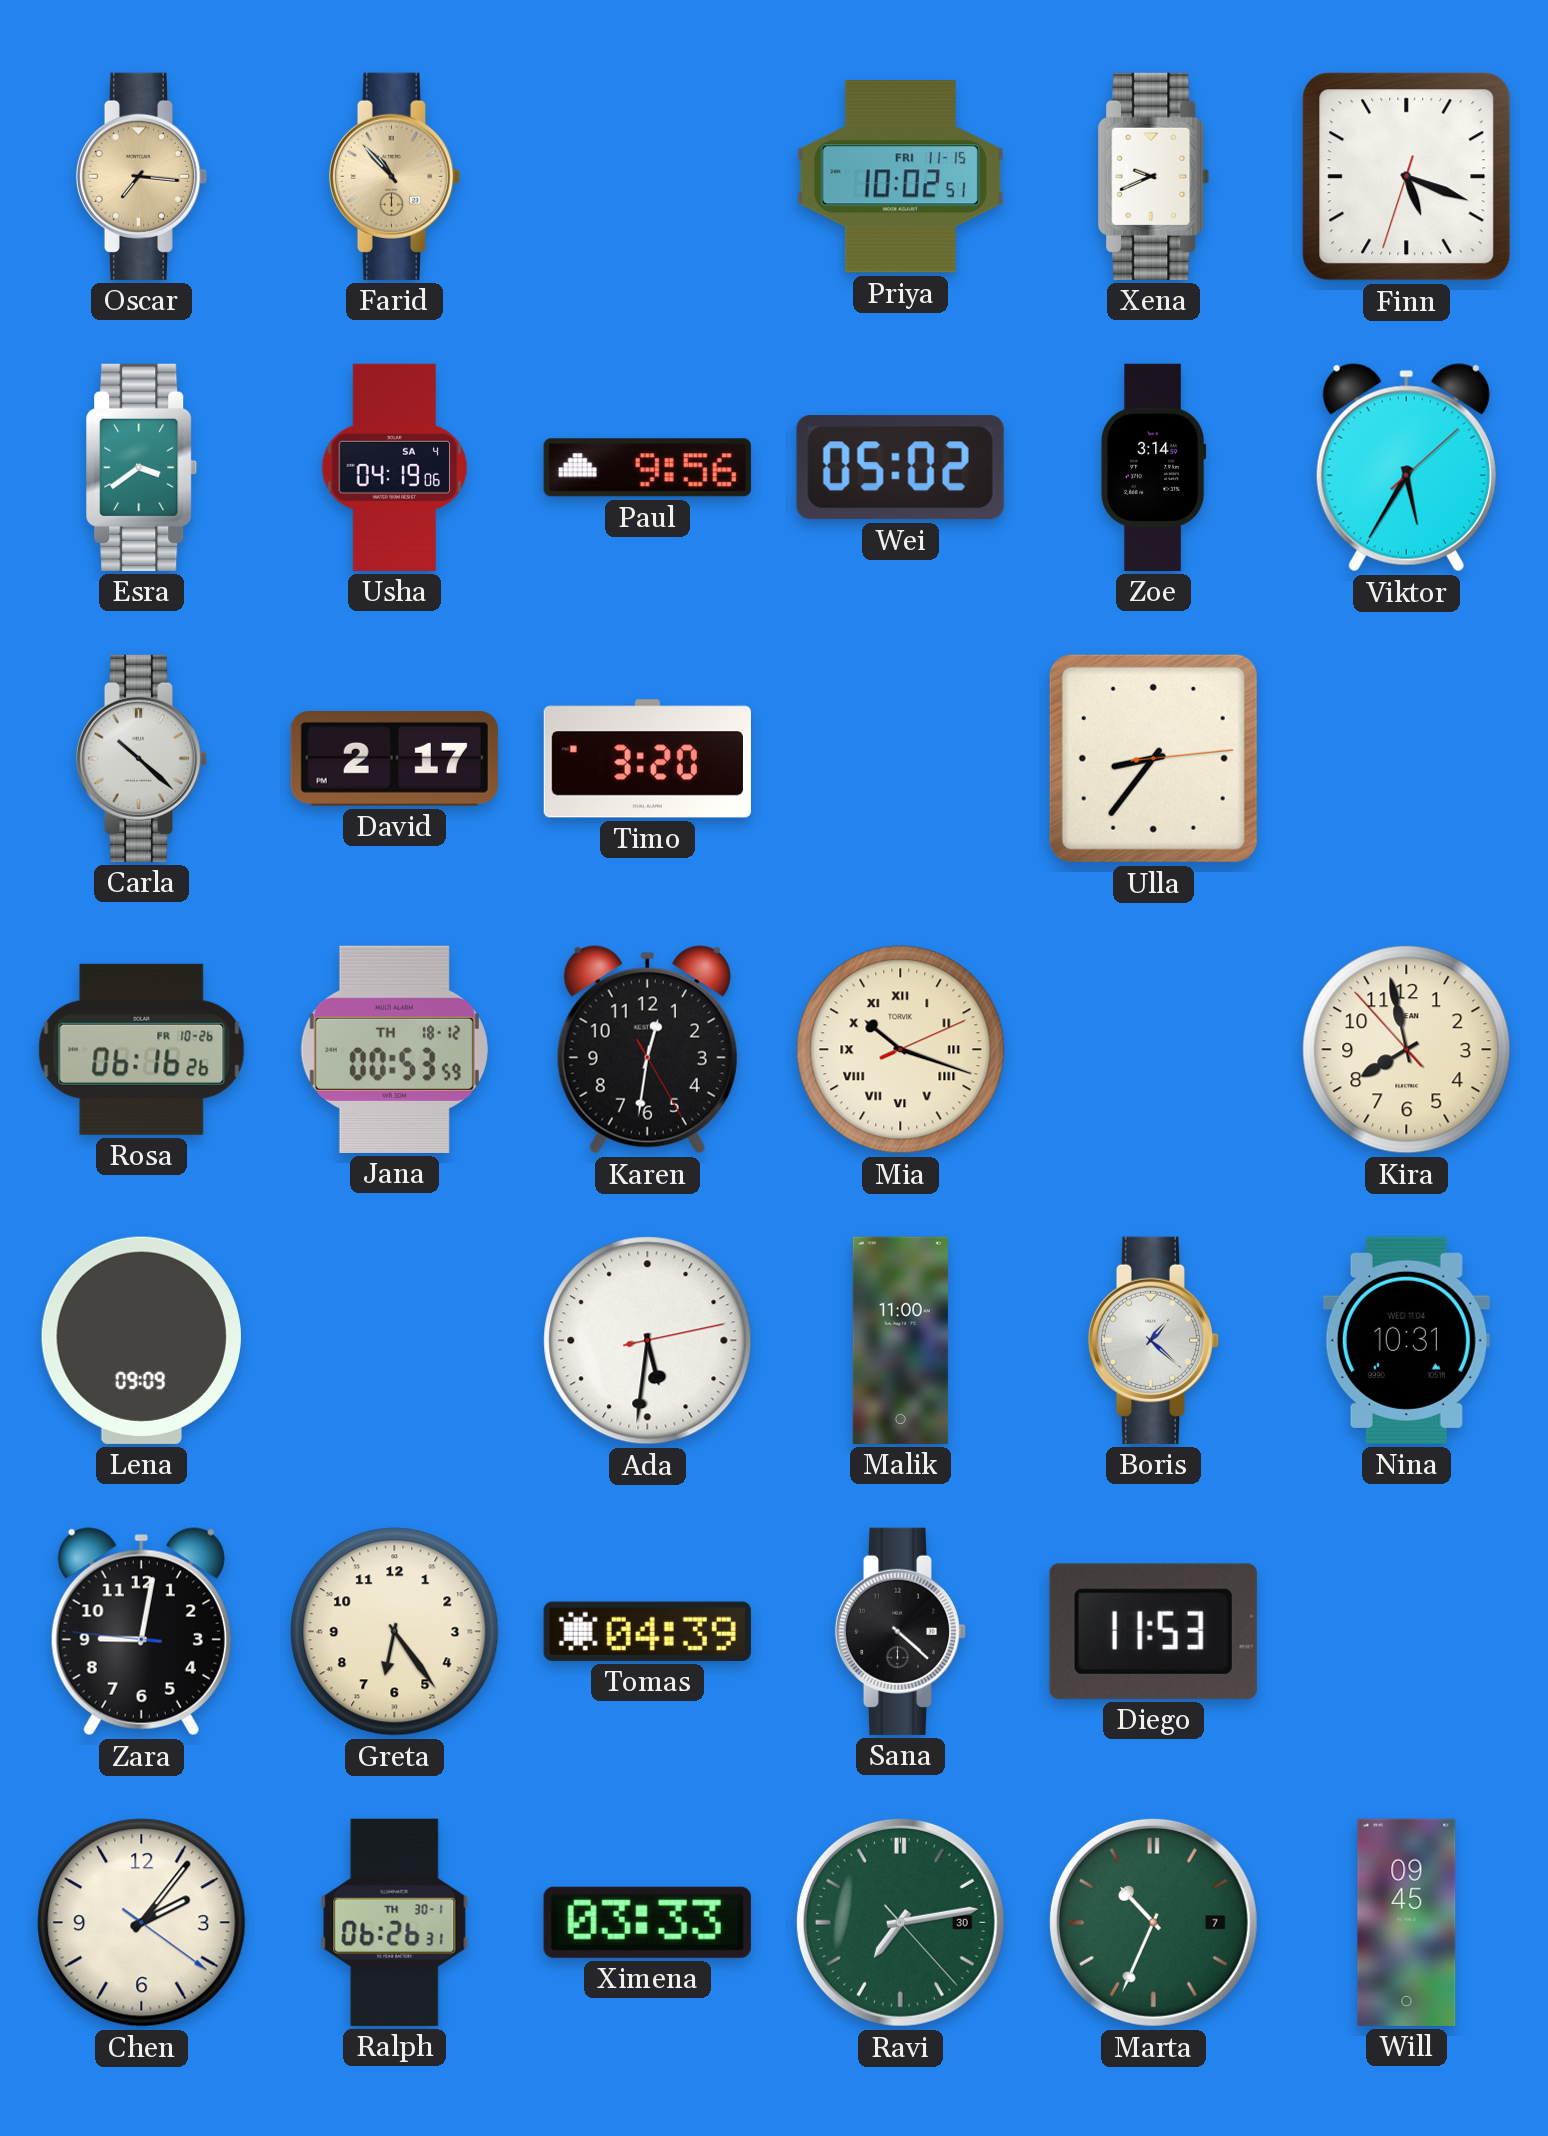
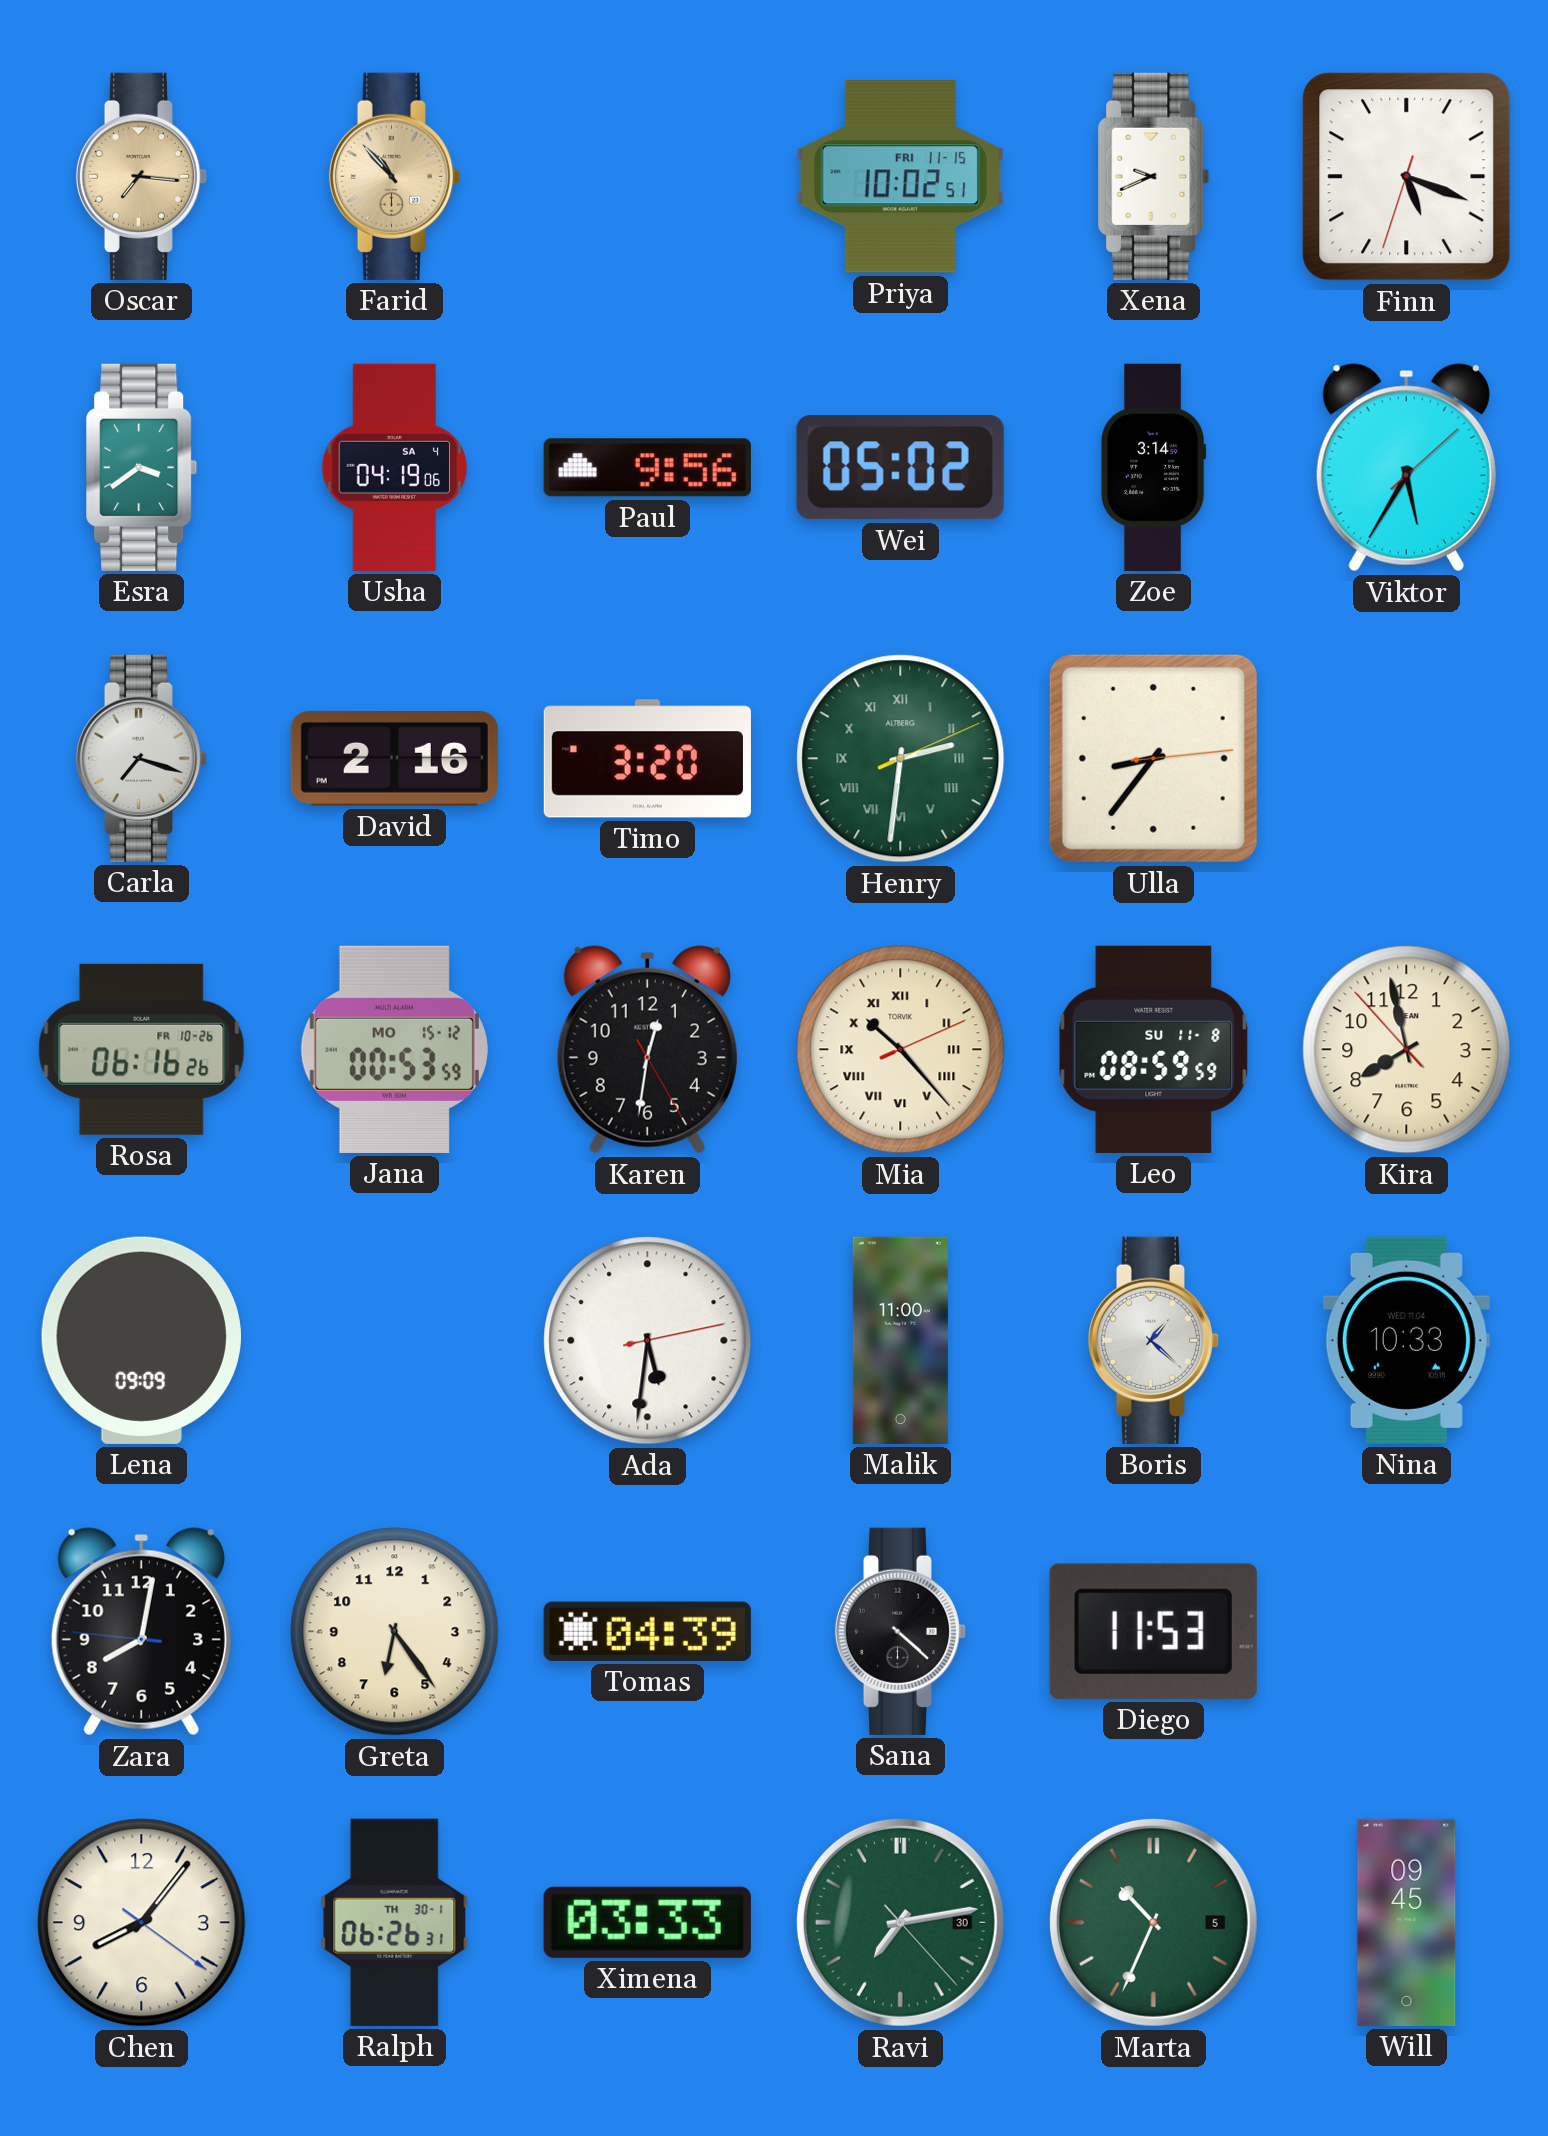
Carla: 10:22 -> 7:18 (142, 758)
David: 2:17 -> 2:16 (394, 759)
Henry: none -> 2:31 (901, 759)
Jana date: TH 18-12 -> MO 15-12 (394, 1049)
Mia: 10:18 -> 10:23 (901, 1050)
Leo: none -> 08:59 (1154, 1049)
Nina: 10:31 -> 10:33 (1406, 1340)
Zara: 9:01 -> 8:01 (141, 1632)
Chen: 2:06 -> 8:06 (142, 1923)
Marta date: 7 -> 5 (1153, 1922)
